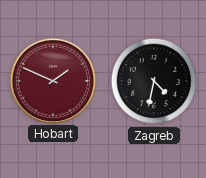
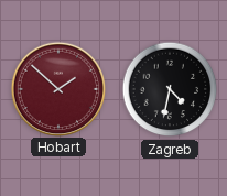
Hobart: 1:49 -> 1:52 (57, 88)
